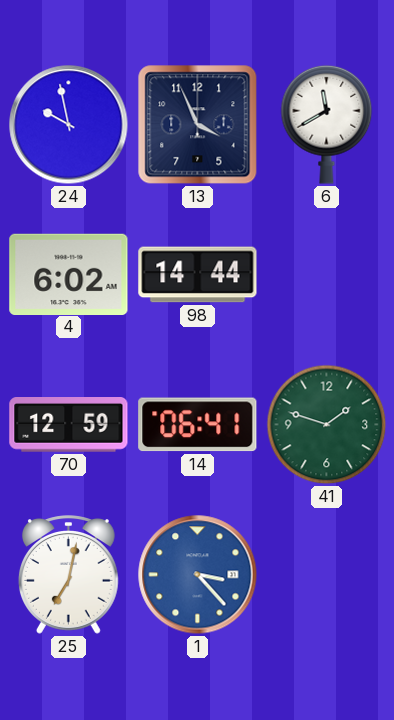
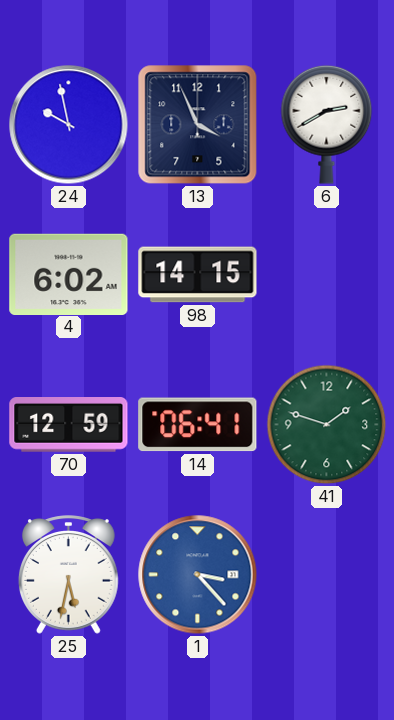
6: 11:40 -> 2:40 (327, 124)
98: 14:44 -> 14:15 (198, 275)
25: 7:02 -> 5:32 (68, 575)
